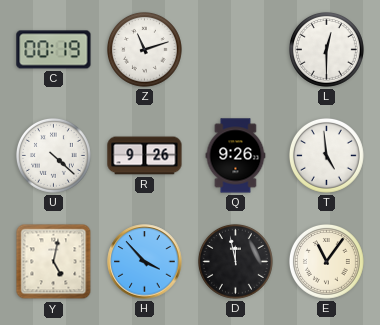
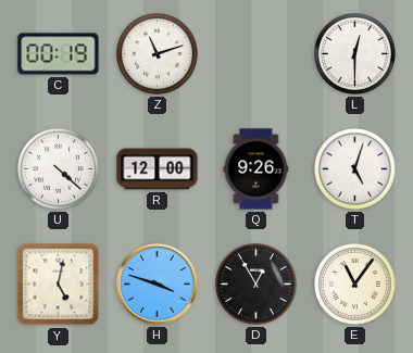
R: 9:26 -> 12:00 (158, 169)
T: 4:59 -> 5:03 (355, 169)
H: 3:53 -> 3:48 (158, 285)
D: 11:58 -> 12:55 (256, 285)
